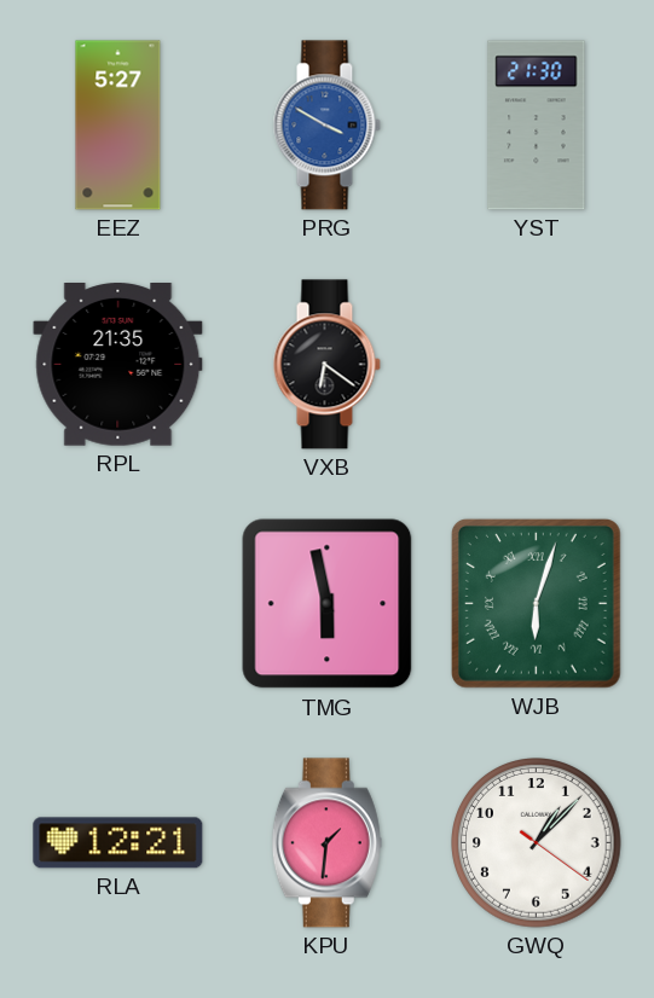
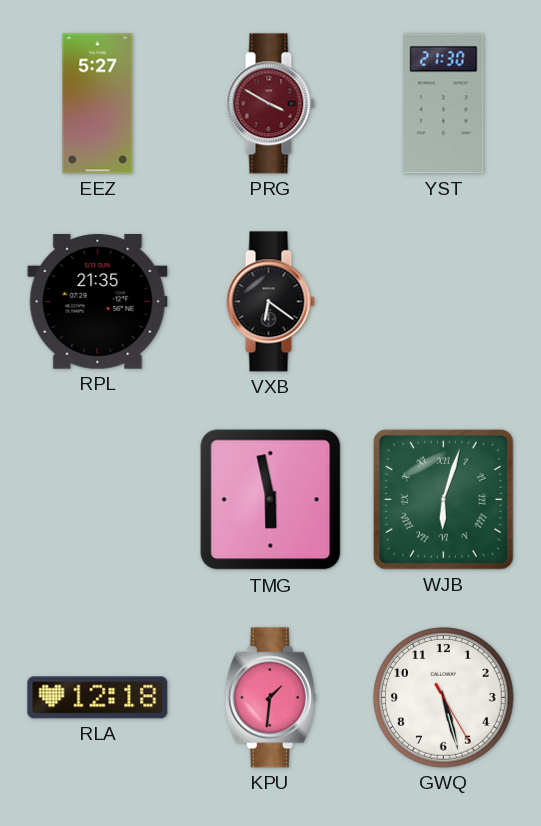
PRG dial: blue -> burgundy (270, 104)
RLA: 12:21 -> 12:18 (98, 698)
GWQ: 1:07 -> 5:27 (444, 698)
